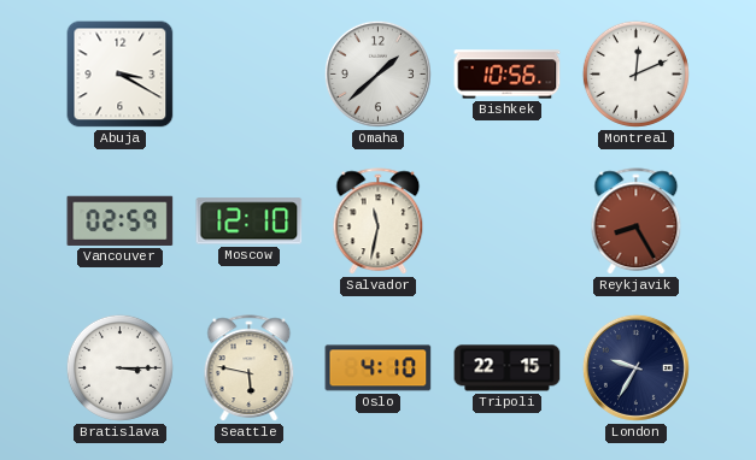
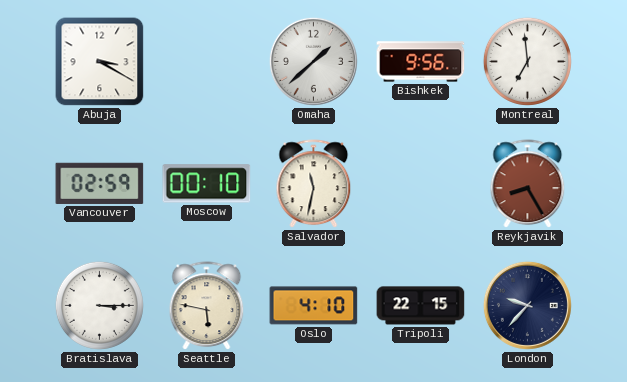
Bishkek: 10:56 -> 9:56 (421, 62)
Montreal: 12:11 -> 6:59 (527, 61)
Moscow: 12:10 -> 00:10 (207, 184)
London: 9:35 -> 9:37 (527, 305)
